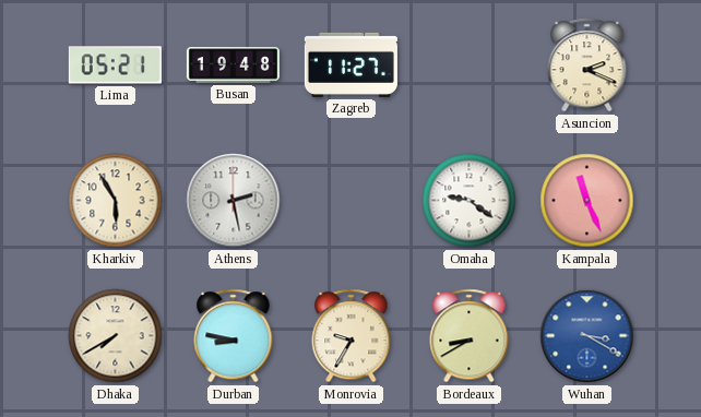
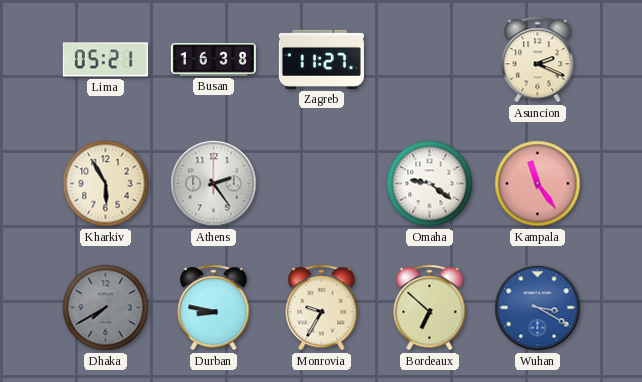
Busan: 19:48 -> 16:38 (213, 60)
Athens: 2:28 -> 2:24 (214, 184)
Kampala: 11:26 -> 11:24 (538, 184)
Dhaka dial: cream -> grey (106, 308)
Bordeaux: 8:40 -> 6:52 (430, 308)
